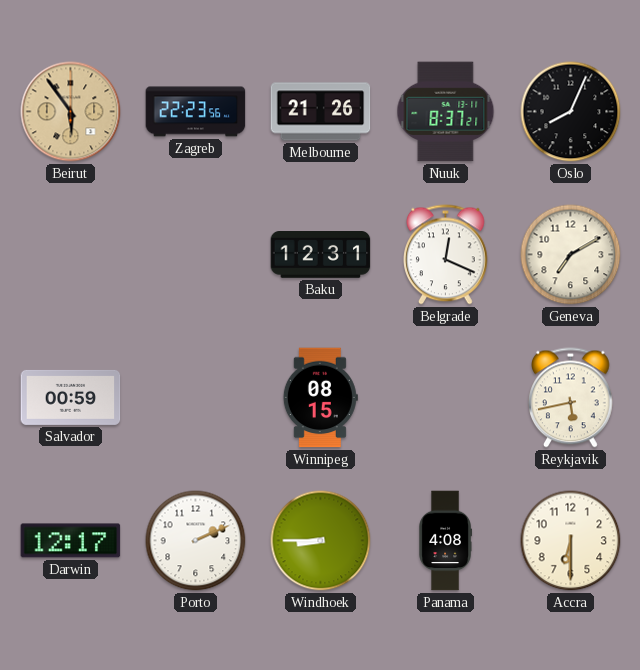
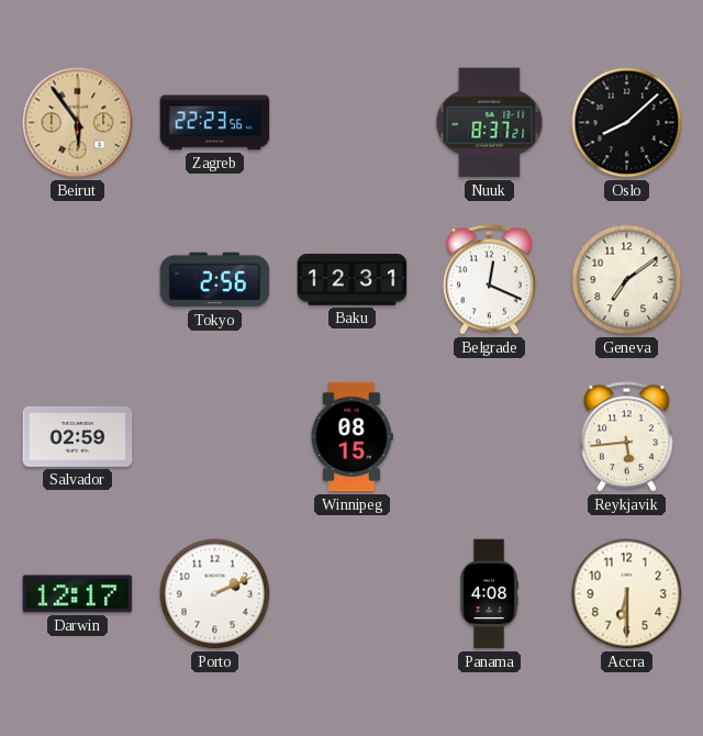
Melbourne: 21:26 -> none (321, 112)
Oslo: 8:04 -> 8:08 (627, 123)
Tokyo: none -> 2:56 (215, 280)
Geneva: 7:10 -> 7:09 (627, 280)
Salvador: 00:59 -> 02:59 (78, 436)
Reykjavik: 5:43 -> 5:44 (627, 437)
Windhoek: 8:45 -> none (321, 541)
